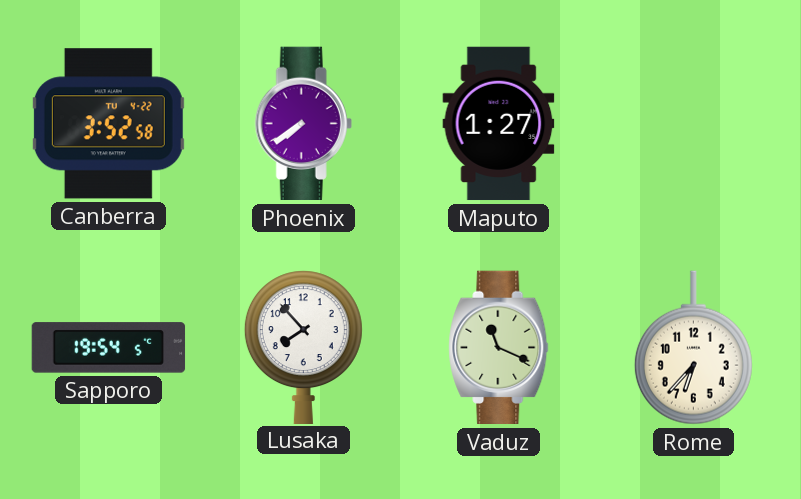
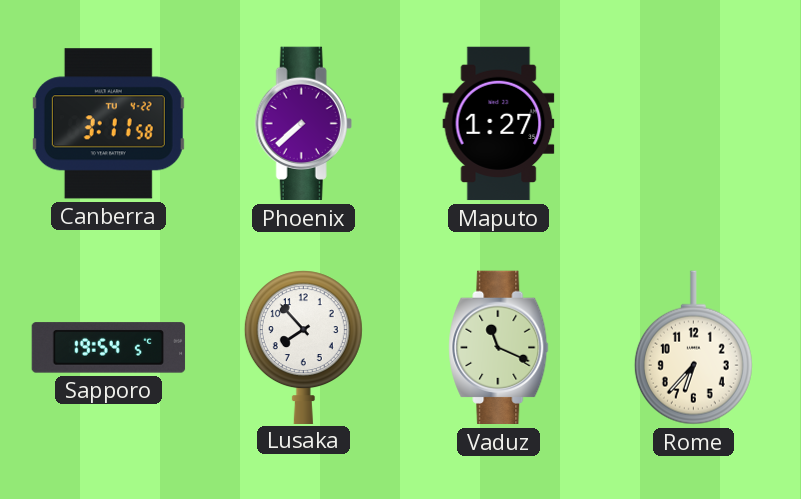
Canberra: 3:52 -> 3:11 (108, 124)
Phoenix: 7:39 -> 7:38 (303, 124)
